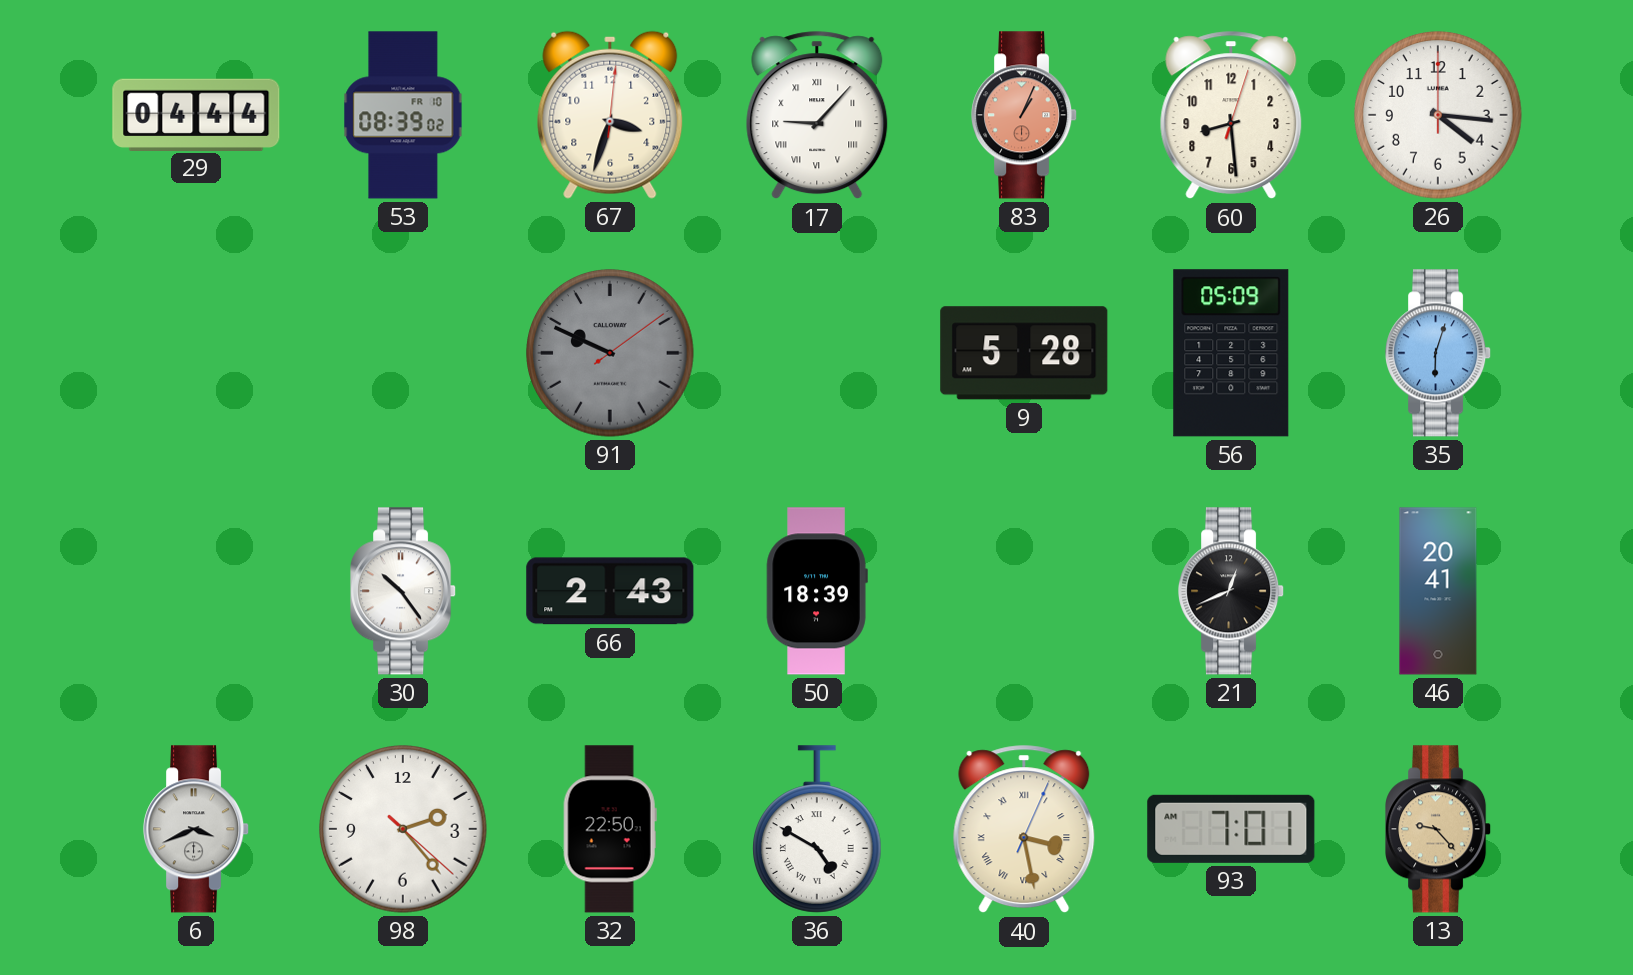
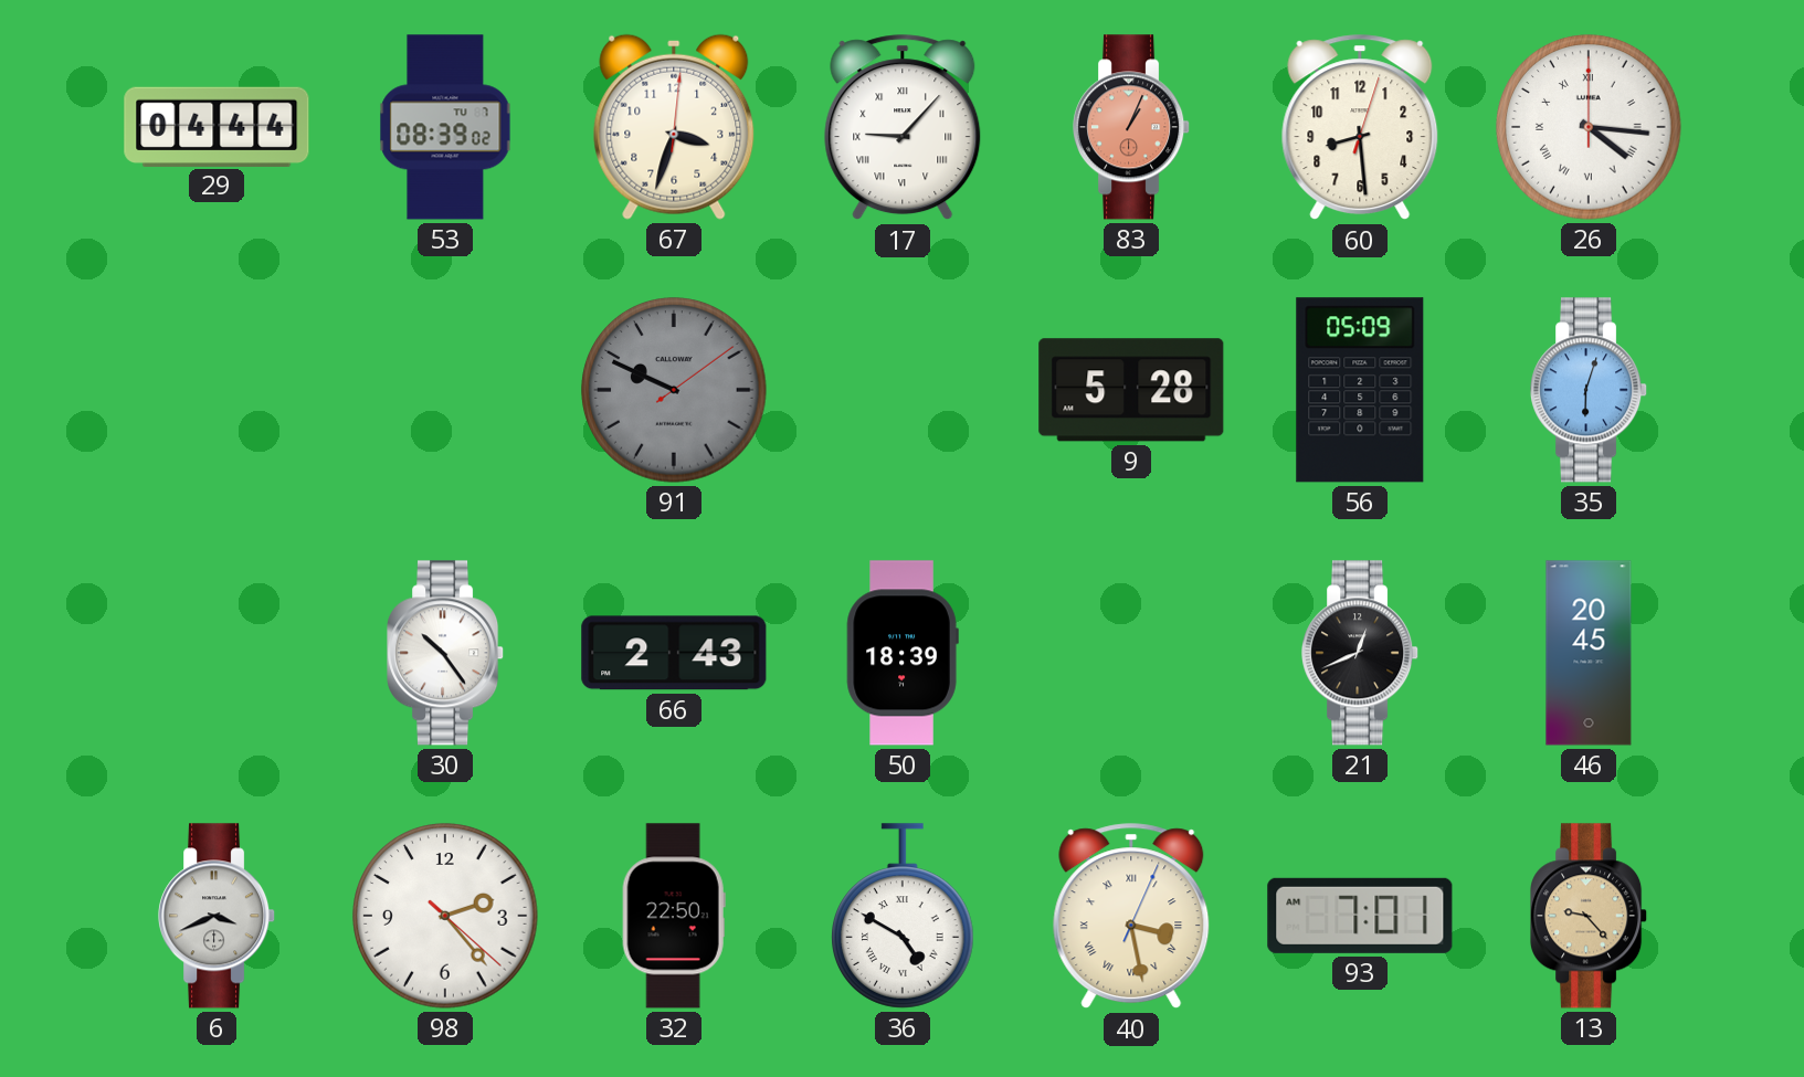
53 date: FR 10 -> TU 7 (445, 127)
26 numerals: Arabic -> Roman (1589, 127)
46: 20:41 -> 20:45 (1589, 653)
